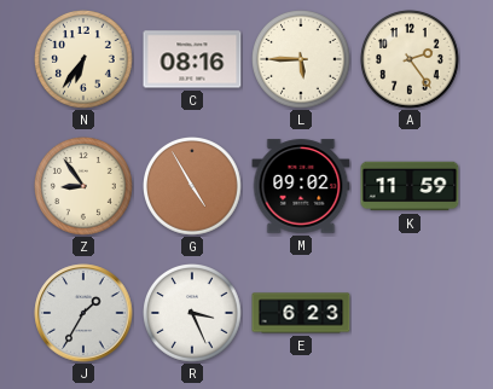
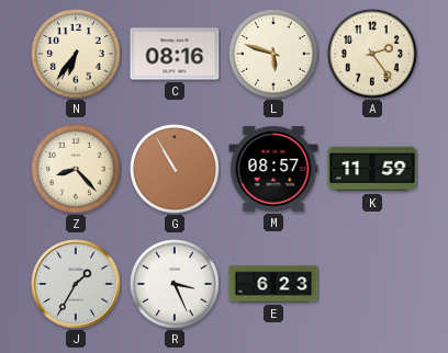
L: 5:45 -> 5:48 (275, 55)
Z: 8:54 -> 8:23 (77, 170)
G: 4:55 -> 10:55 (176, 170)
M: 09:02 -> 08:57 (273, 169)
